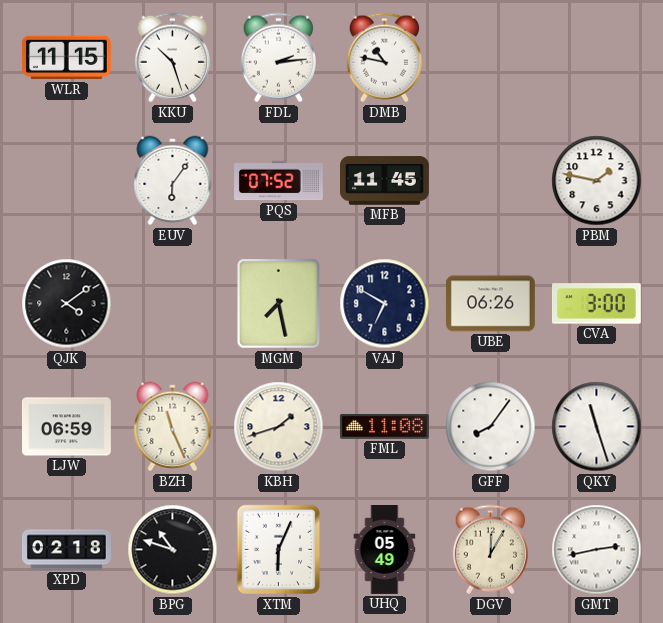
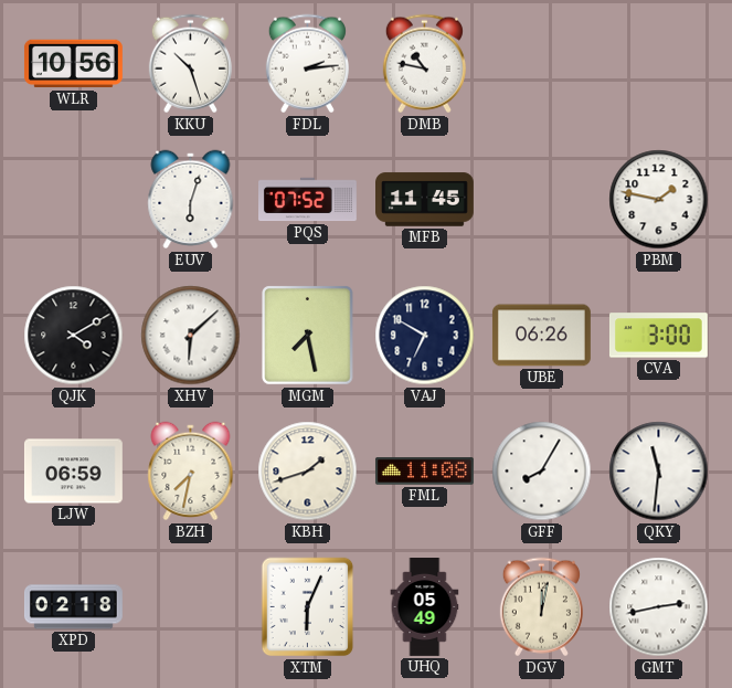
WLR: 11:15 -> 10:56 (73, 64)
EUV: 6:06 -> 6:03 (191, 200)
QJK: 4:09 -> 4:10 (74, 336)
XHV: none -> 6:08 (191, 336)
BZH: 11:26 -> 7:32 (191, 472)
GFF: 8:06 -> 8:05 (542, 472)
QKY: 11:27 -> 11:31 (659, 472)
BPG: 10:48 -> none (173, 550)
DGV: 12:05 -> 12:02 (541, 607)
